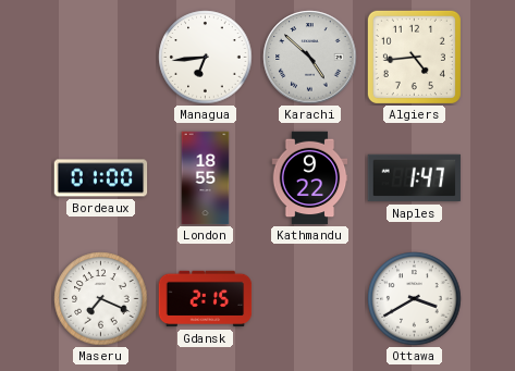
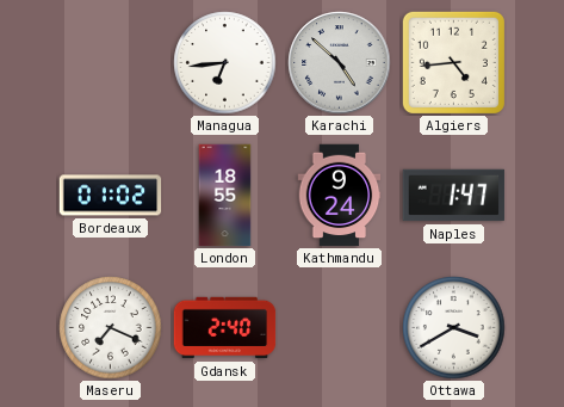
Bordeaux: 01:00 -> 01:02 (111, 196)
Kathmandu: 9:22 -> 9:24 (340, 196)
Gdansk: 2:15 -> 2:40 (225, 328)
